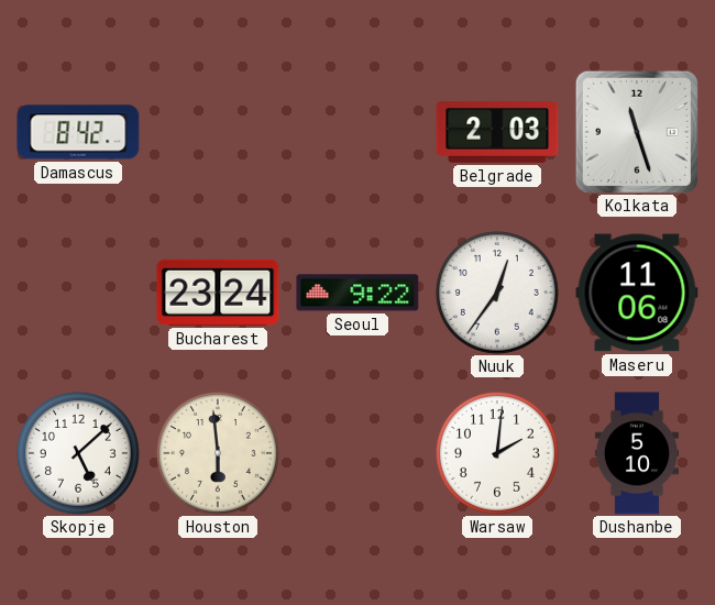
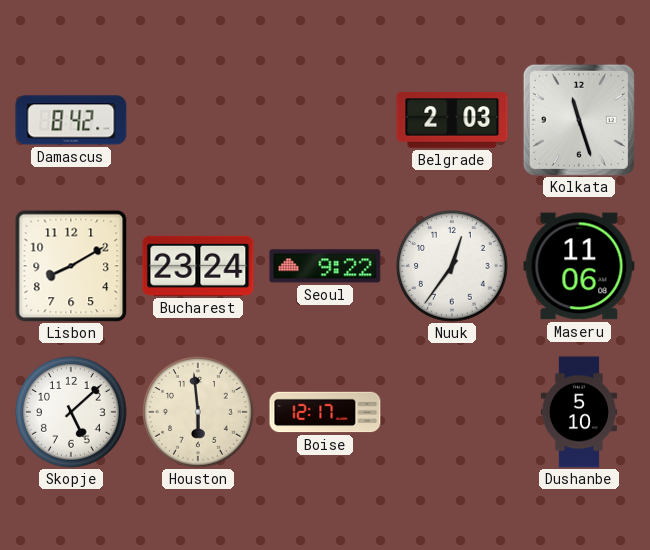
Lisbon: none -> 8:10 (71, 266)
Boise: none -> 12:17 (325, 412)
Warsaw: 2:01 -> none (498, 454)
